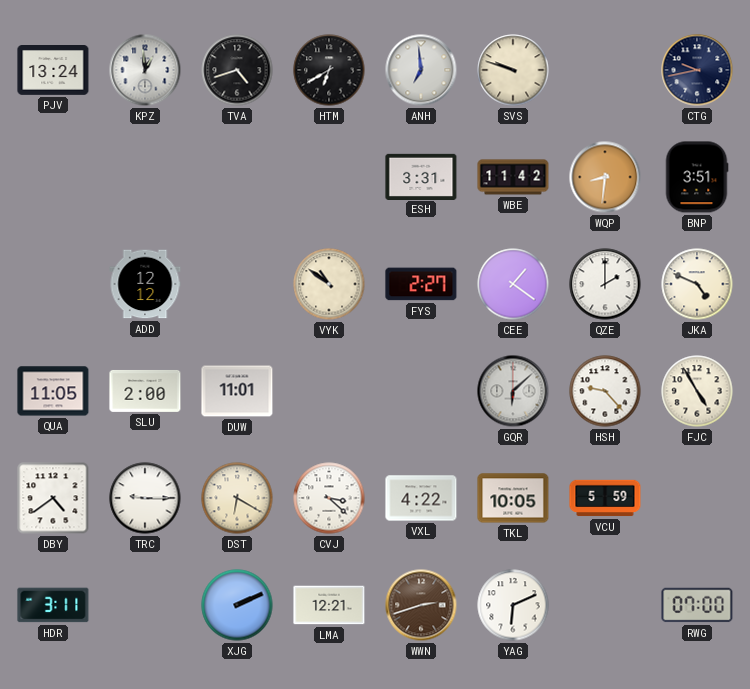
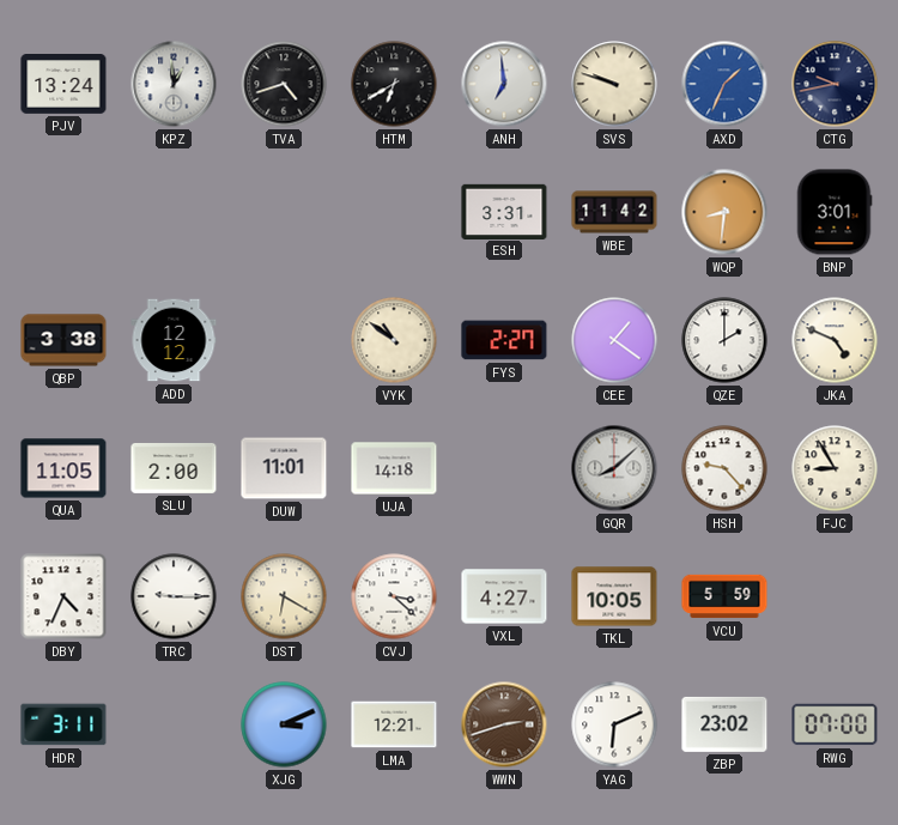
AXD: none -> 1:34 (724, 84)
BNP: 3:51 -> 3:01 (835, 212)
QBP: none -> 3:38 (63, 340)
UJA: none -> 14:18 (394, 468)
GQR: 6:08 -> 8:08 (614, 468)
FJC: 4:55 -> 8:55 (835, 468)
DBY: 4:39 -> 4:34 (63, 596)
VXL: 4:22 -> 4:27 (504, 596)
XJG: 2:11 -> 3:11 (284, 724)
ZBP: none -> 23:02 (724, 724)
